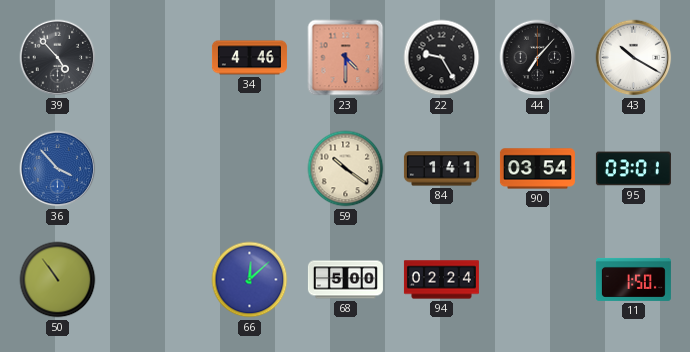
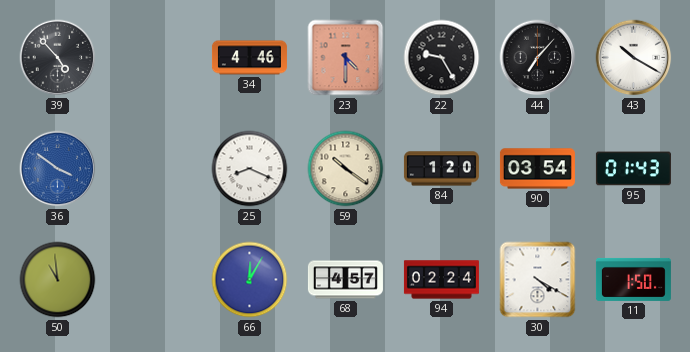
36: 3:53 -> 3:51 (58, 169)
25: none -> 8:19 (250, 169)
84: 1:41 -> 1:20 (441, 169)
95: 03:01 -> 01:43 (633, 169)
50: 10:54 -> 10:59 (58, 280)
66: 12:08 -> 12:05 (250, 280)
68: 5:00 -> 4:57 (345, 280)
30: none -> 4:20 (538, 280)
